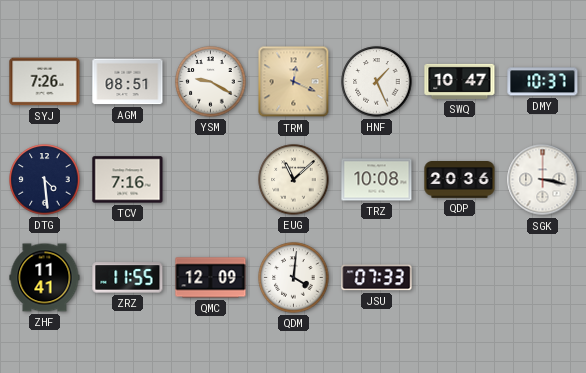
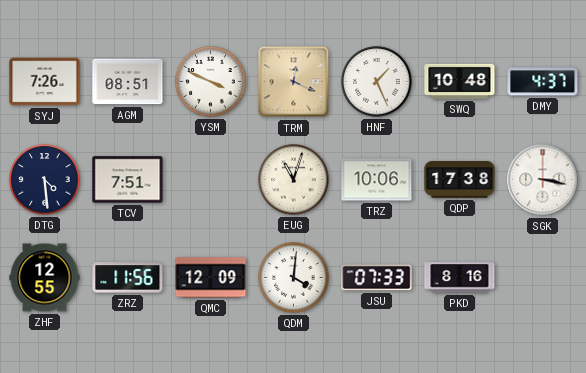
YSM: 9:20 -> 3:49 (211, 82)
SWQ: 10:47 -> 10:48 (460, 81)
DMY: 10:37 -> 4:37 (543, 82)
TCV: 7:16 -> 7:51 (128, 180)
EUG: 11:08 -> 11:03 (294, 180)
TRZ: 10:08 -> 10:06 (377, 180)
QDP: 20:36 -> 17:38 (460, 180)
ZHF: 11:41 -> 12:55 (45, 278)
ZRZ: 11:55 -> 11:56 (128, 278)
PKD: none -> 8:16 (460, 278)
